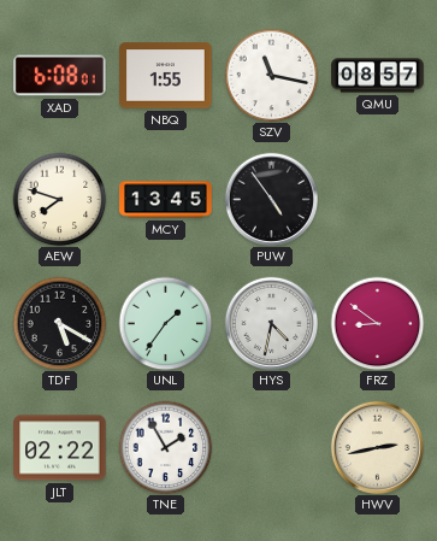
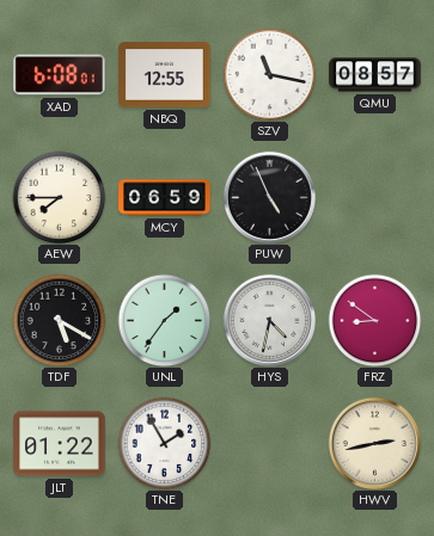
NBQ: 1:55 -> 12:55 (165, 75)
AEW: 7:48 -> 7:45 (59, 197)
MCY: 13:45 -> 06:59 (165, 198)
PUW: 4:54 -> 4:56 (269, 197)
JLT: 02:22 -> 01:22 (60, 444)
